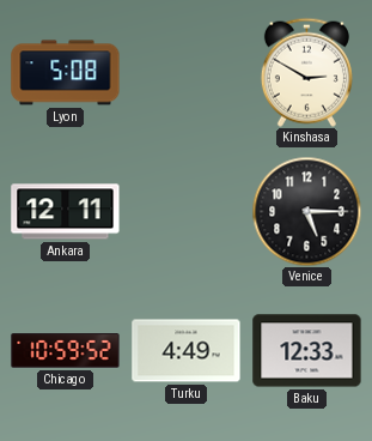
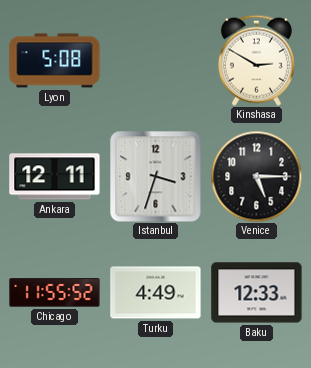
Istanbul: none -> 3:33 (155, 176)
Chicago: 10:59 -> 11:55 (55, 293)
